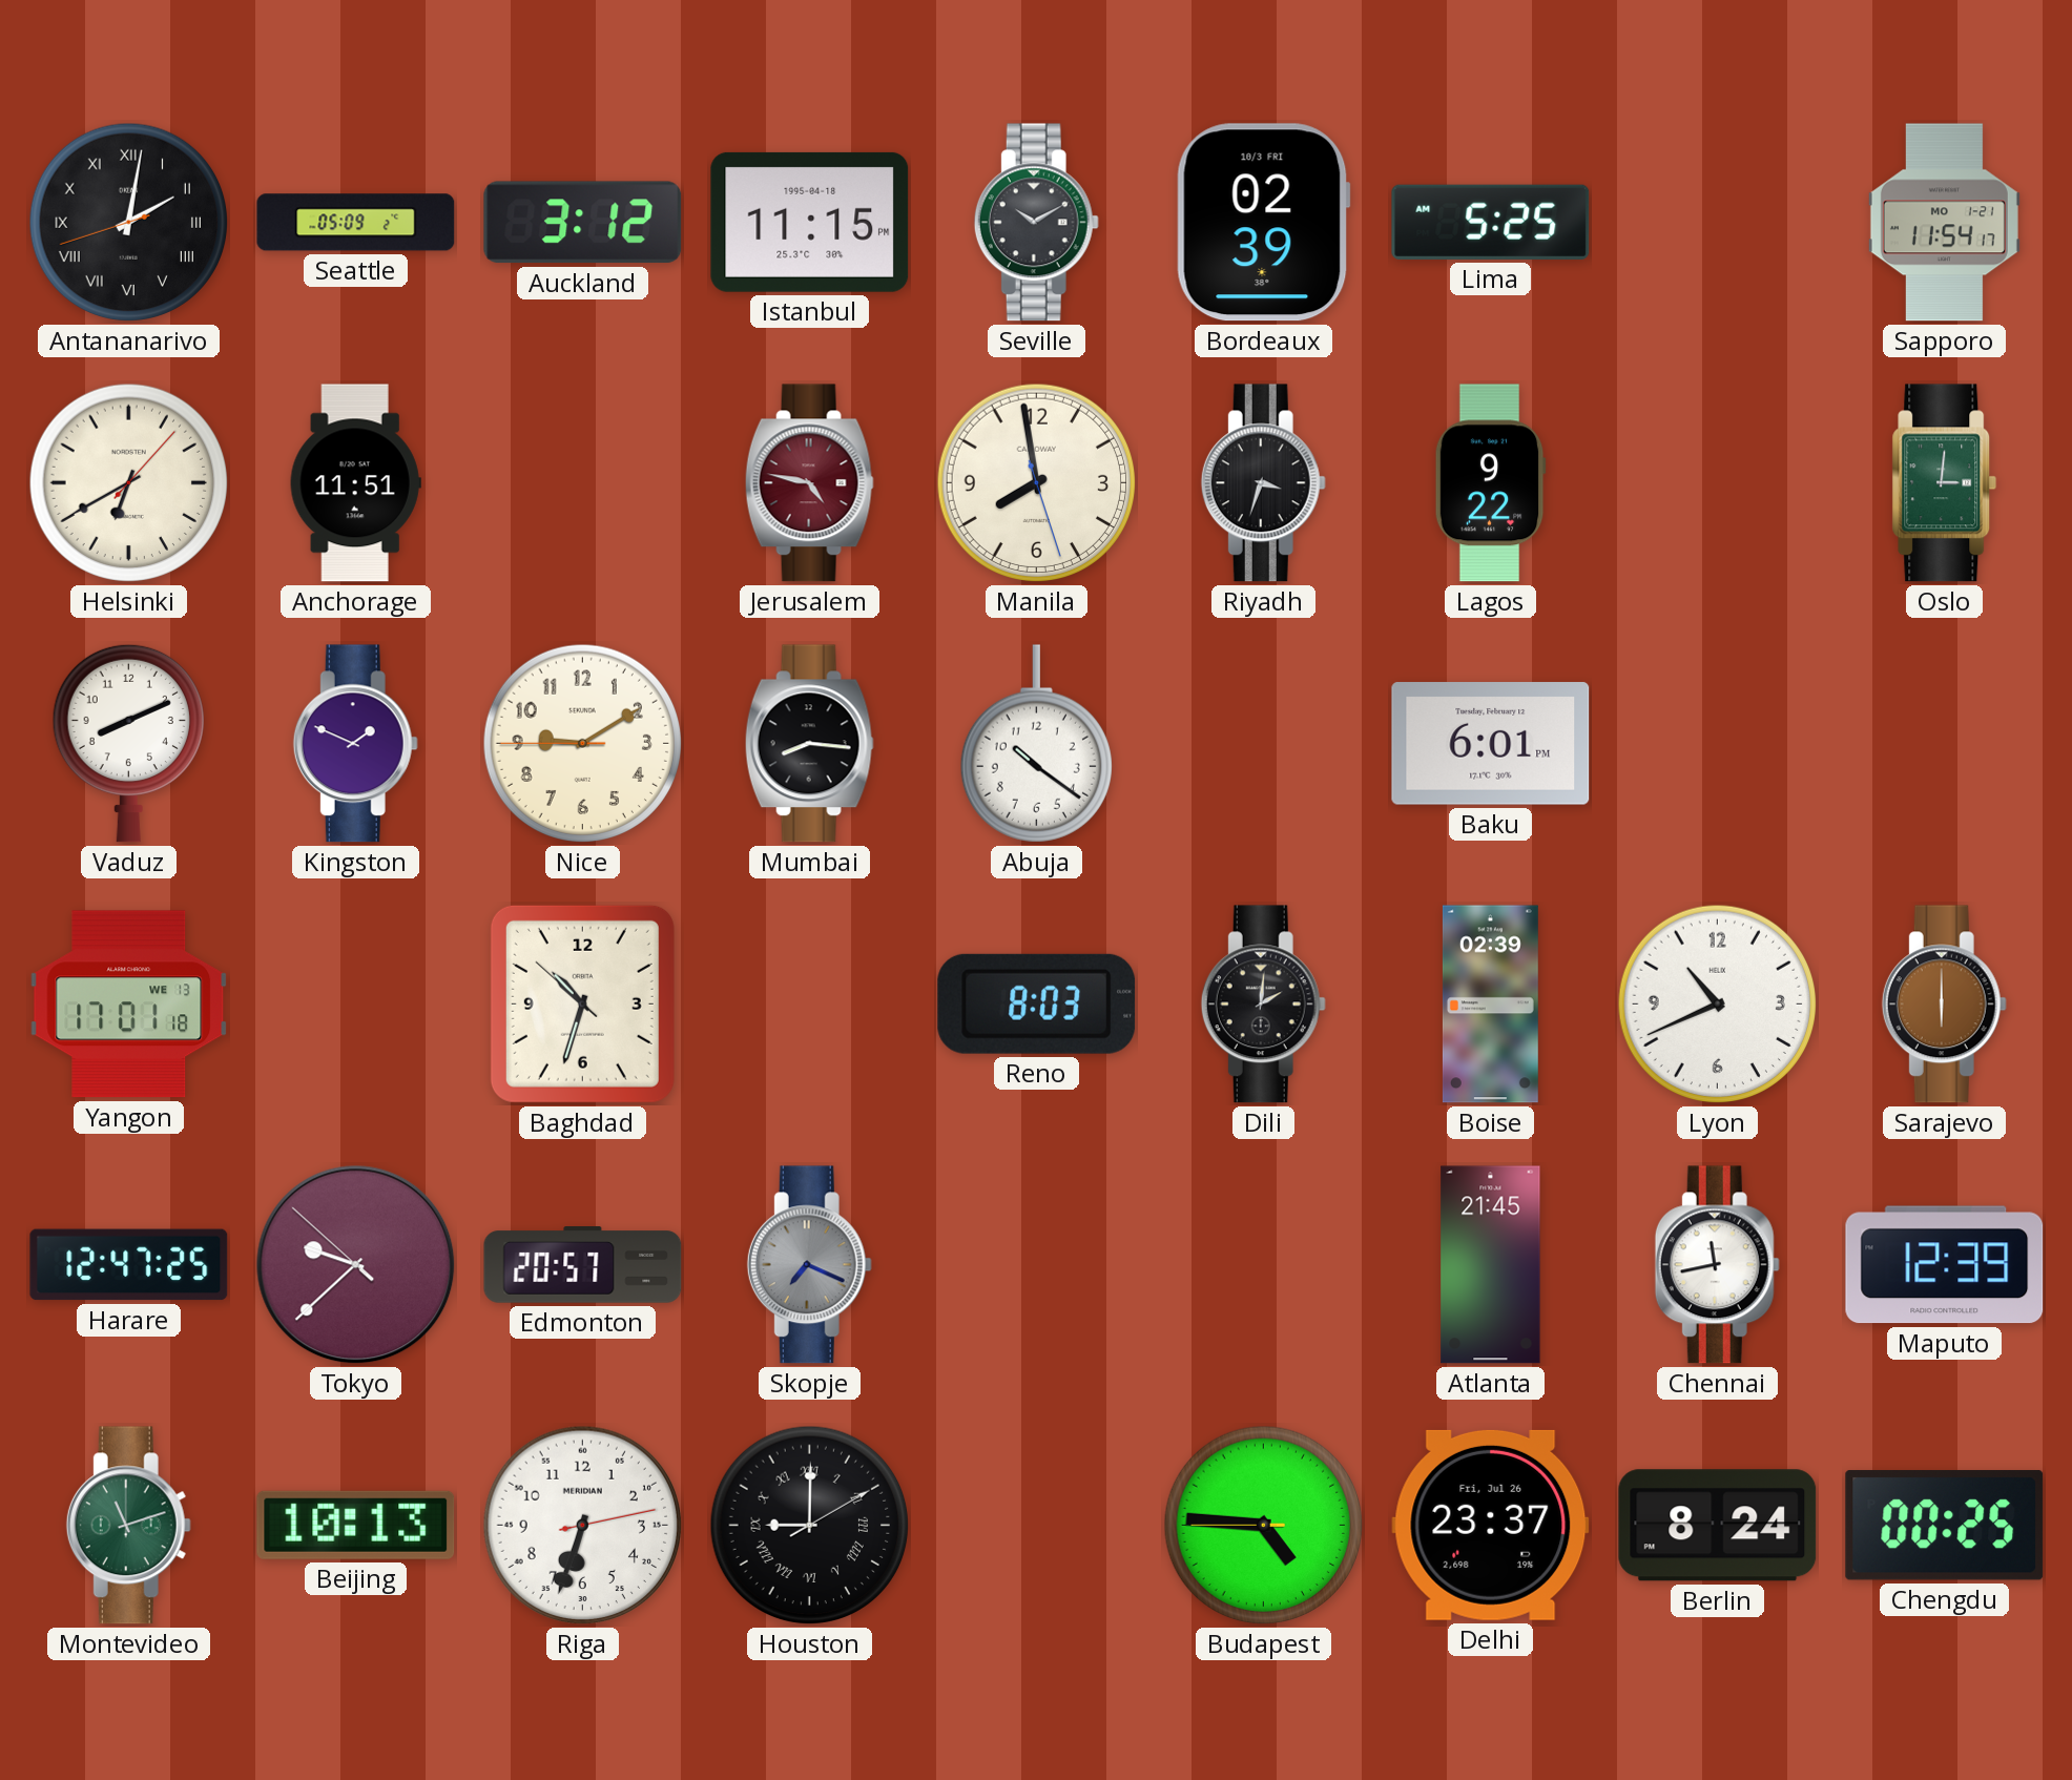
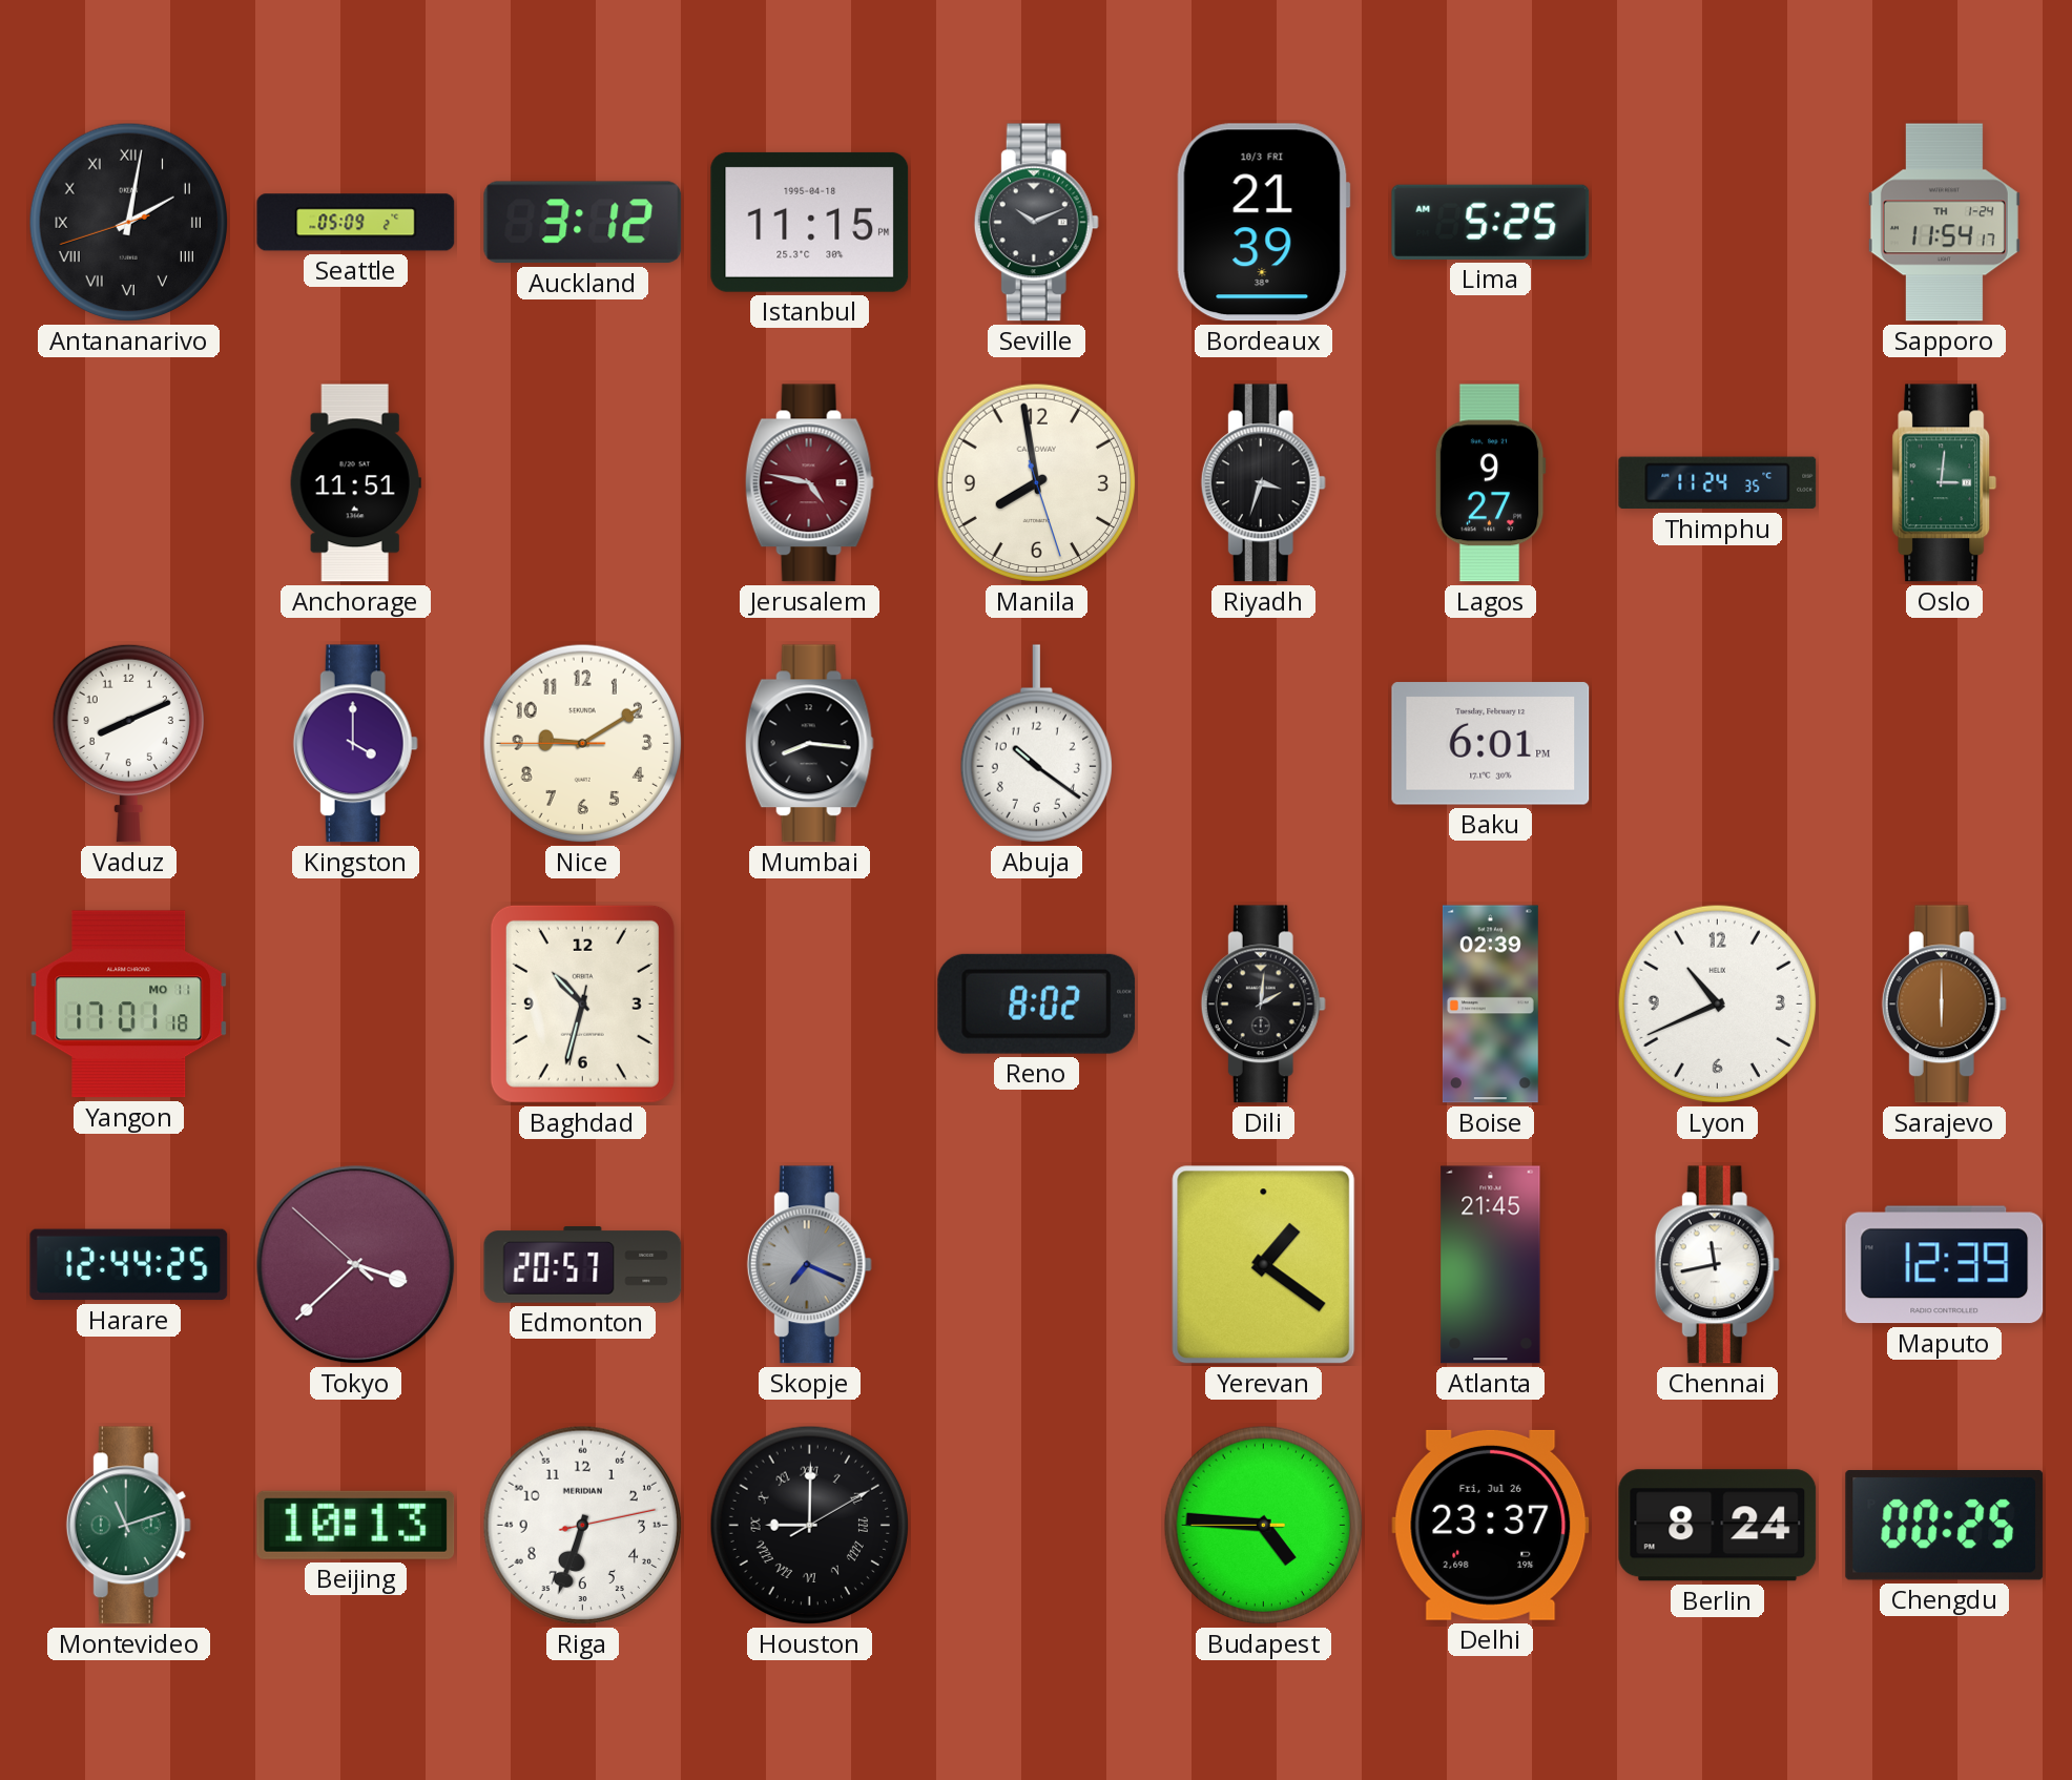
Seville: 10:10 -> 10:11 (1036, 223)
Bordeaux: 02:39 -> 21:39 (1263, 223)
Sapporo date: MO 1-21 -> TH 1-24 (1944, 223)
Helsinki: 6:40 -> none (129, 483)
Lagos: 9:22 -> 9:27 (1490, 483)
Thimphu: none -> 11:24 (1718, 483)
Kingston: 1:49 -> 4:00 (355, 744)
Yangon date: WE 13 -> MO 11 (129, 1005)
Baghdad: 10:32:52 -> 10:32:32 (582, 1003)
Reno: 8:03 -> 8:02 (1037, 1003)
Harare: 12:47 -> 12:44 (129, 1265)
Tokyo: 9:37 -> 3:37 (356, 1265)
Yerevan: none -> 1:21 (1264, 1265)
